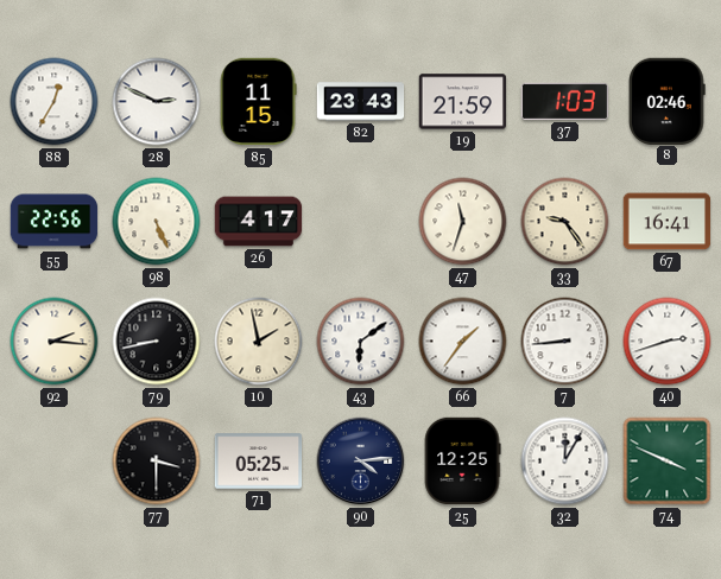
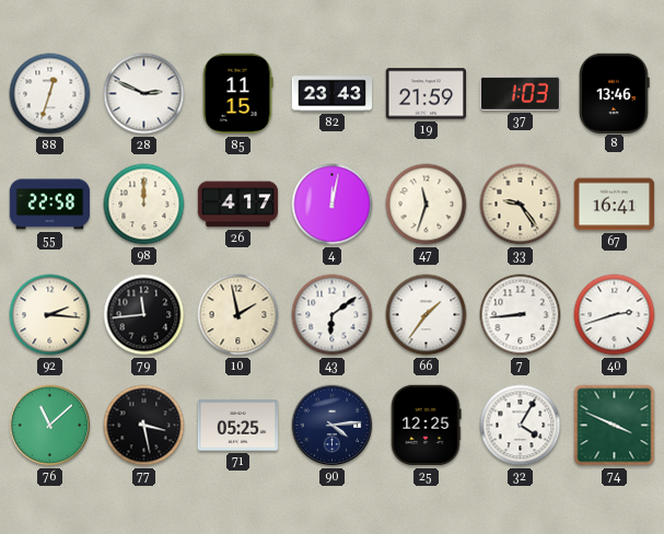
88: 12:35 -> 12:33 (50, 94)
8: 02:46 -> 13:46 (615, 93)
55: 22:56 -> 22:58 (50, 205)
98: 5:26 -> 12:00 (144, 205)
4: none -> 12:02 (333, 205)
79: 8:43 -> 11:44 (144, 315)
76: none -> 11:08 (50, 426)
77: 3:30 -> 3:28 (144, 426)
32: 12:05 -> 4:05 (521, 426)
